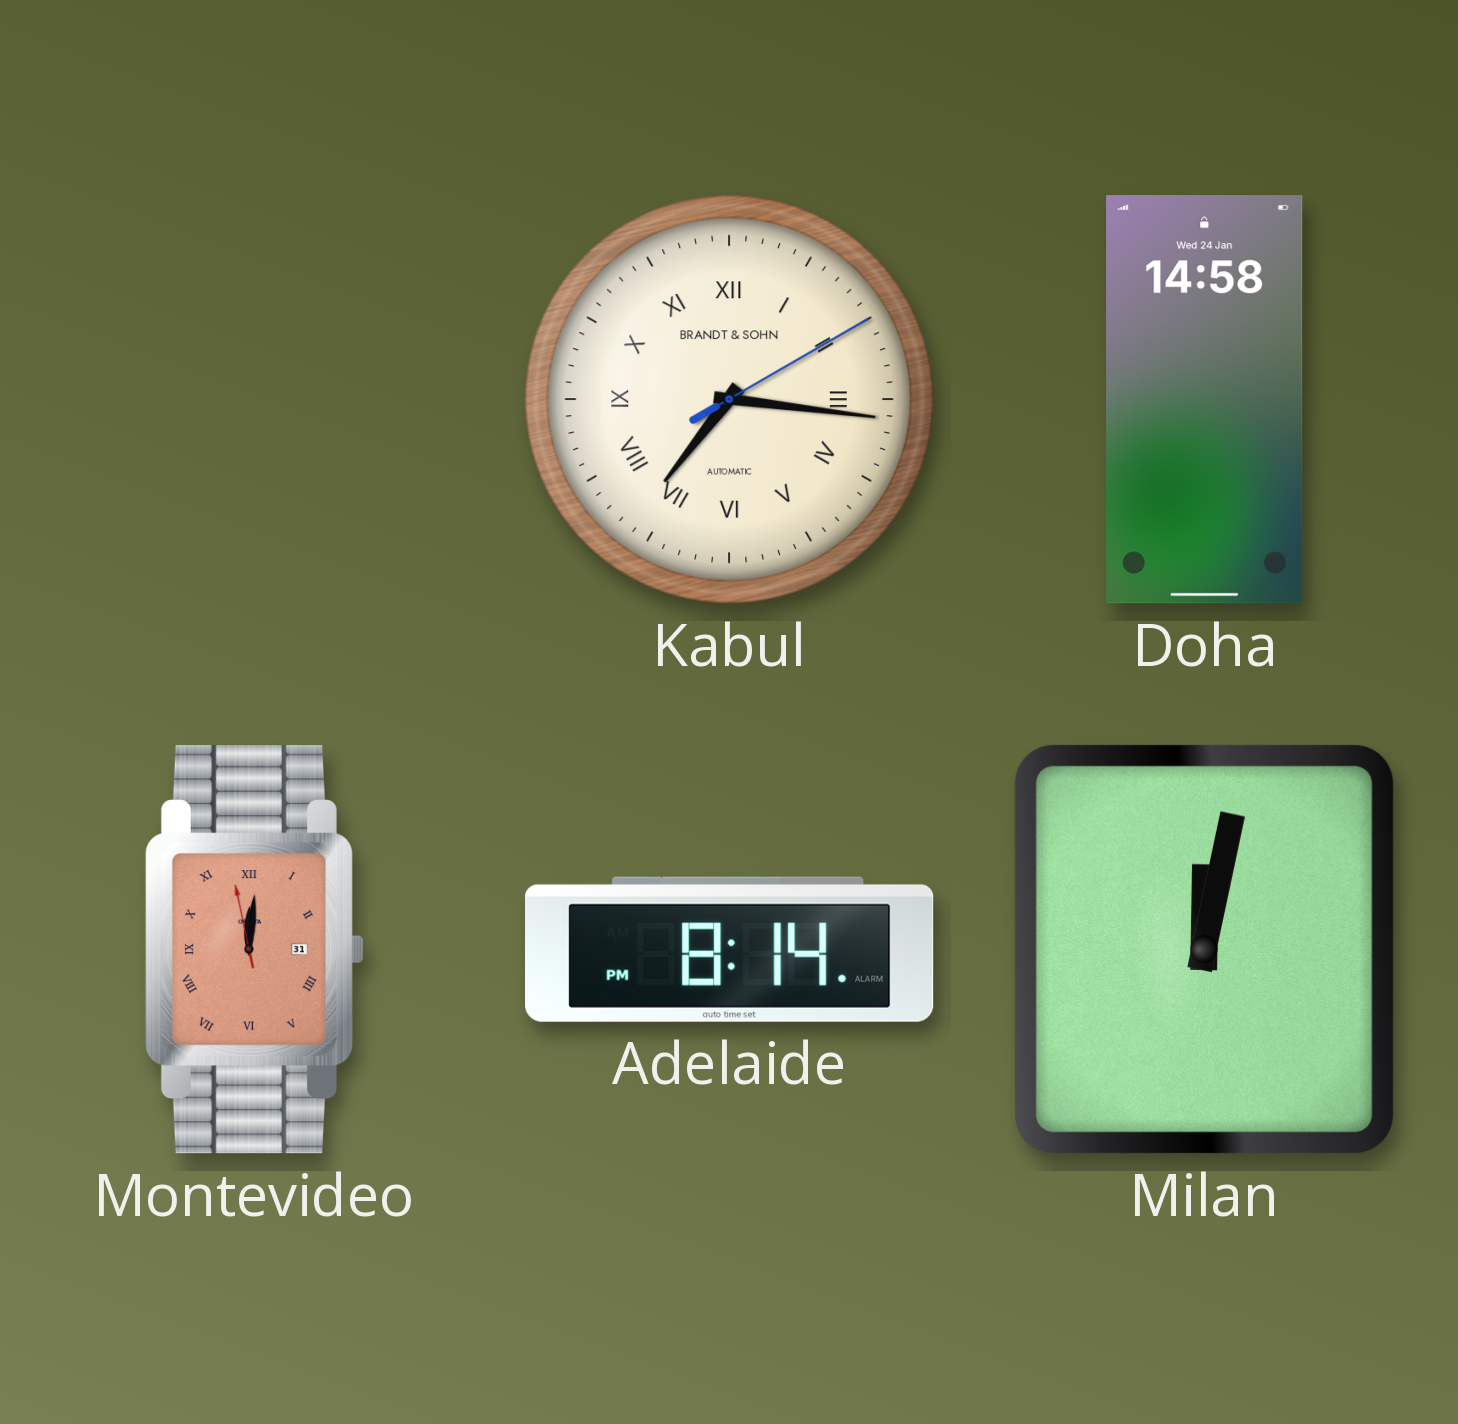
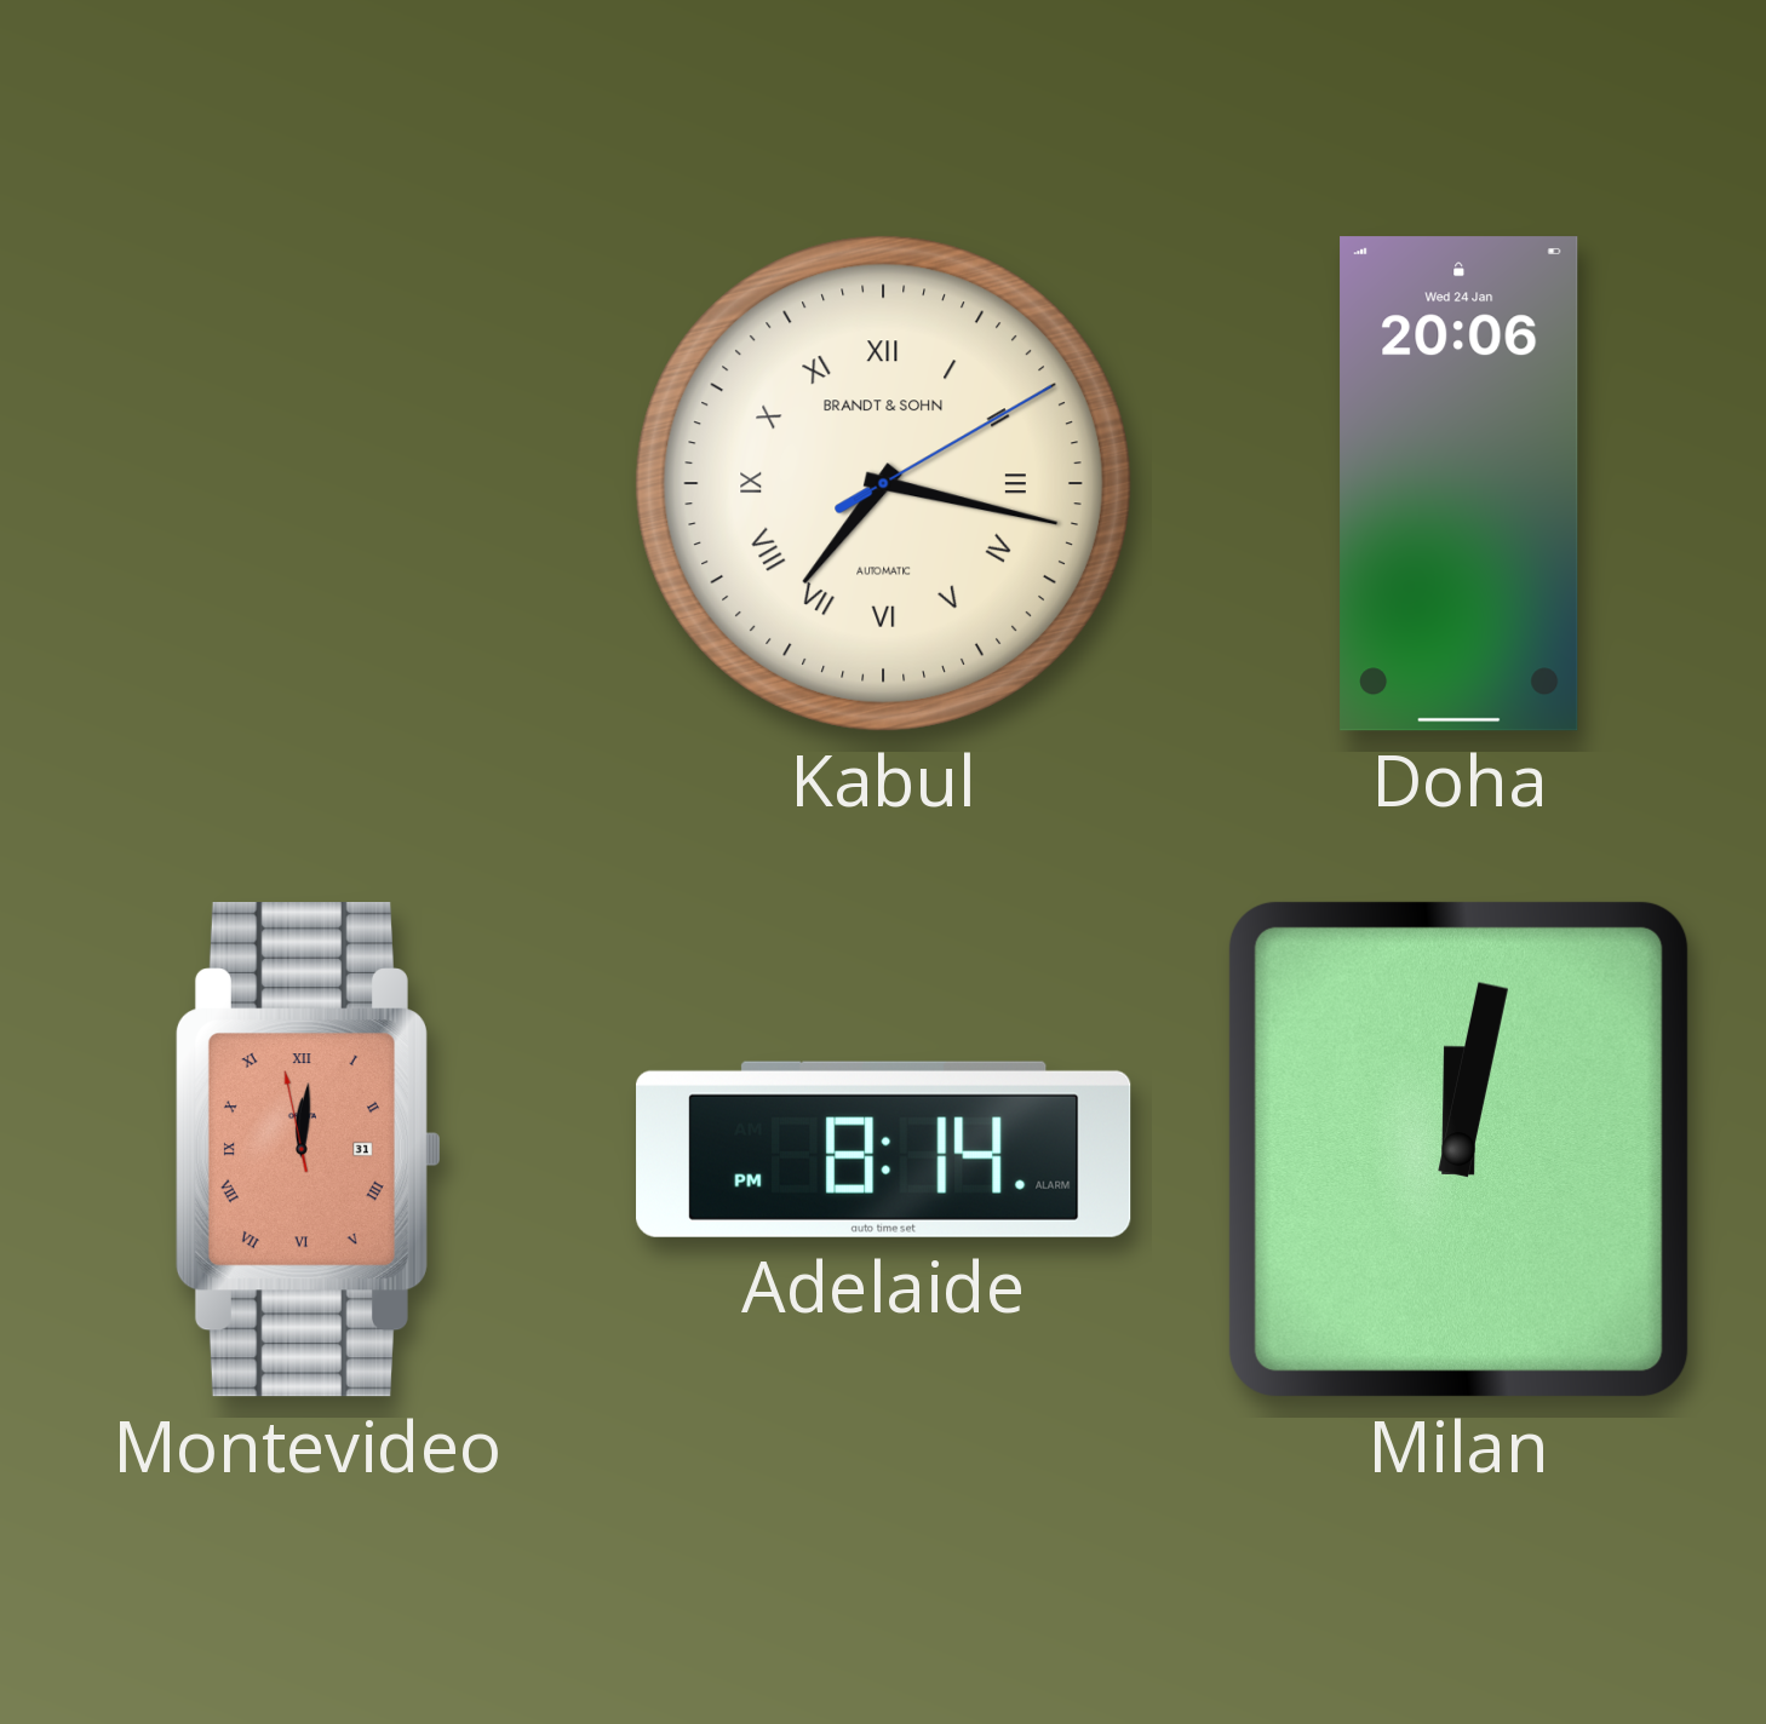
Kabul: 7:16 -> 7:17 (883, 483)
Doha: 14:58 -> 20:06 (1460, 484)
